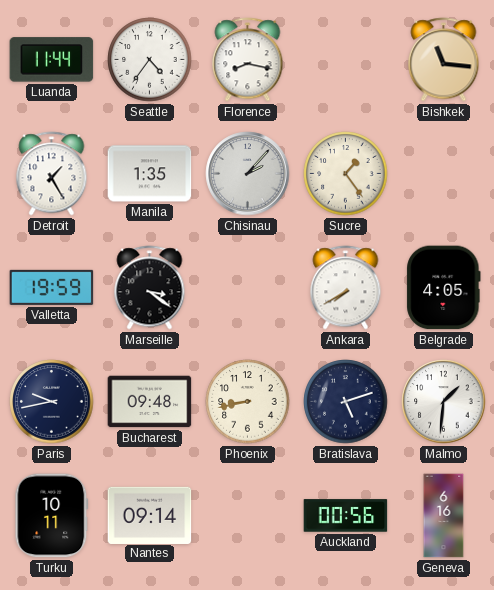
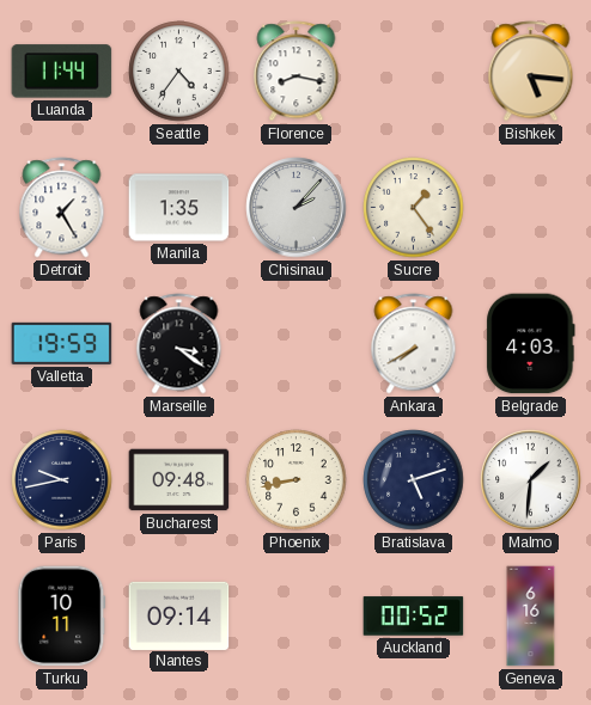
Bishkek: 11:16 -> 5:16 (531, 72)
Belgrade: 4:05 -> 4:03 (531, 344)
Auckland: 00:56 -> 00:52 (414, 617)
